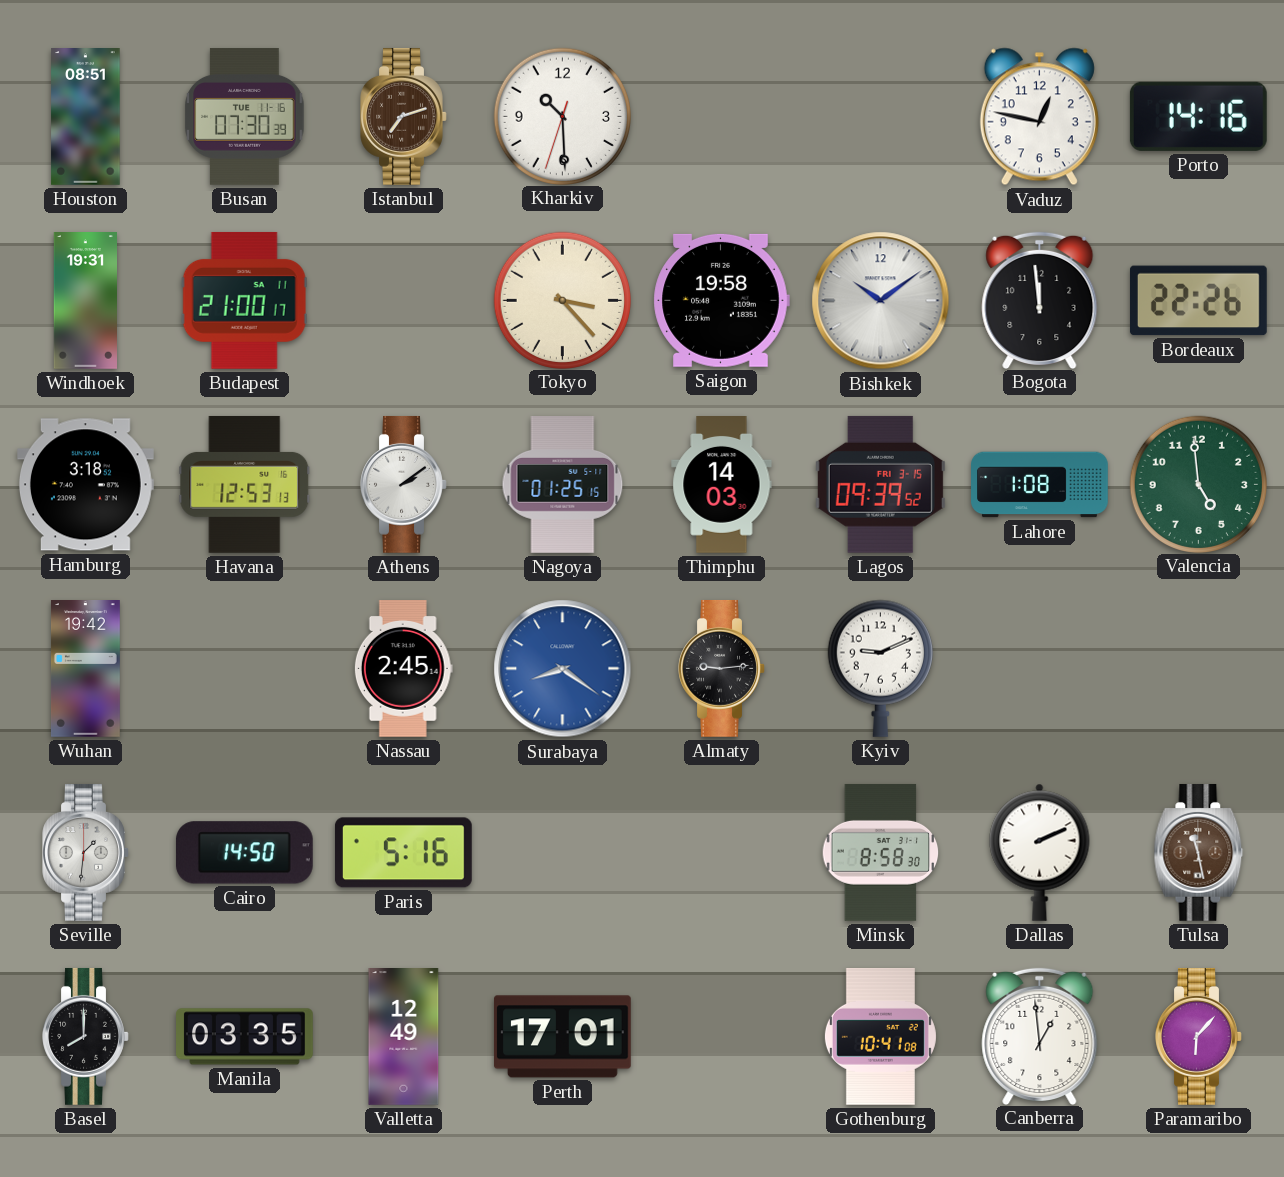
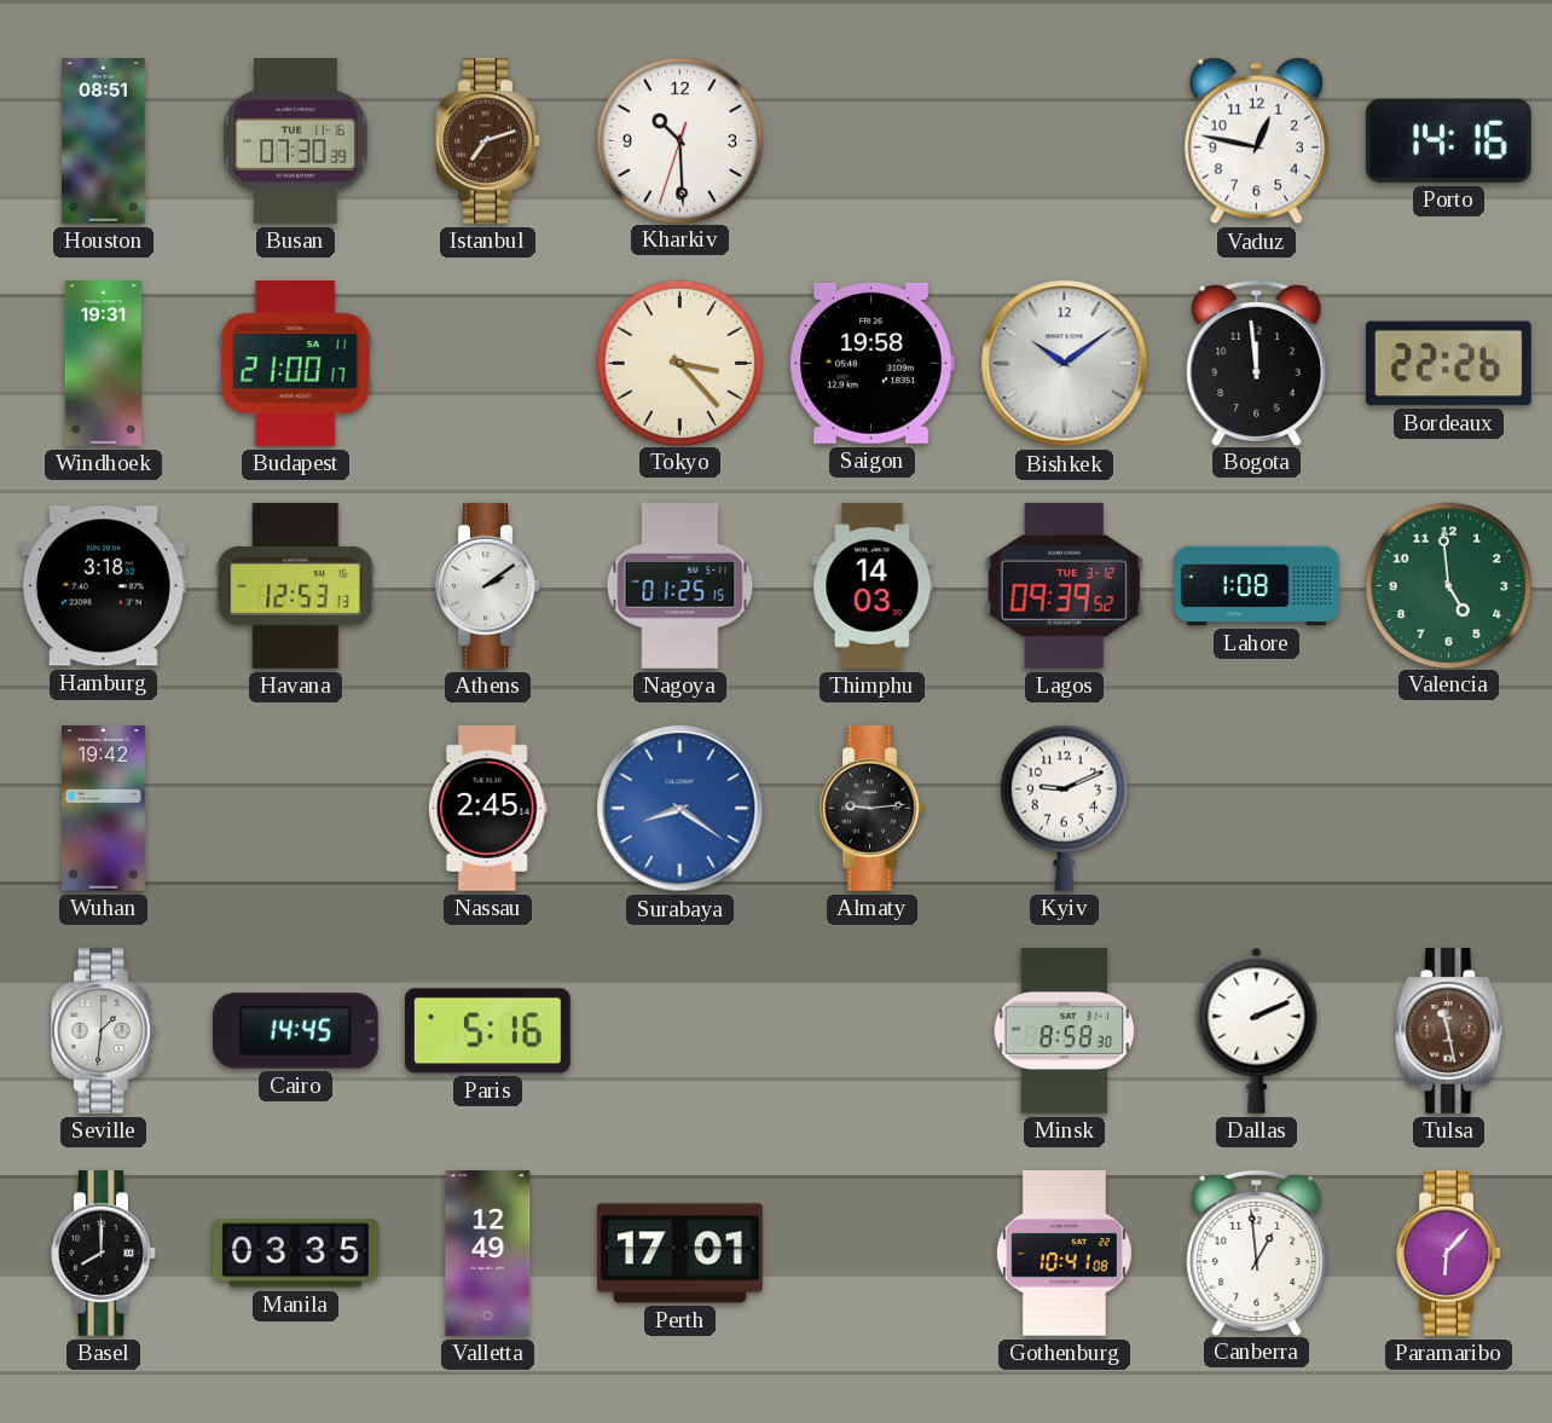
Lagos date: FRI 3-15 -> TUE 3-12 (1064, 585)
Cairo: 14:50 -> 14:45 (295, 1031)
